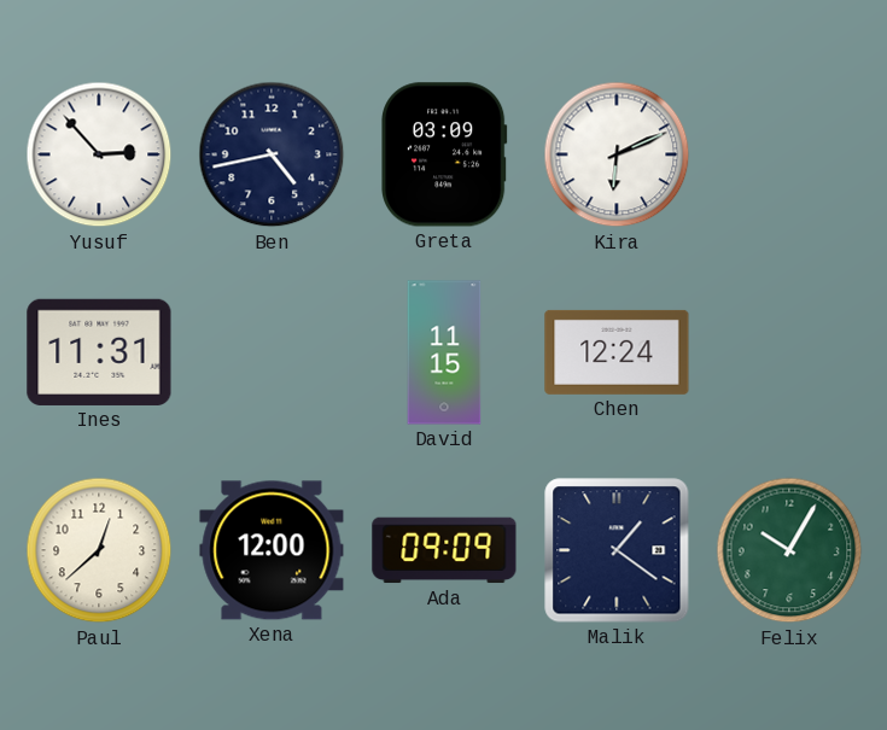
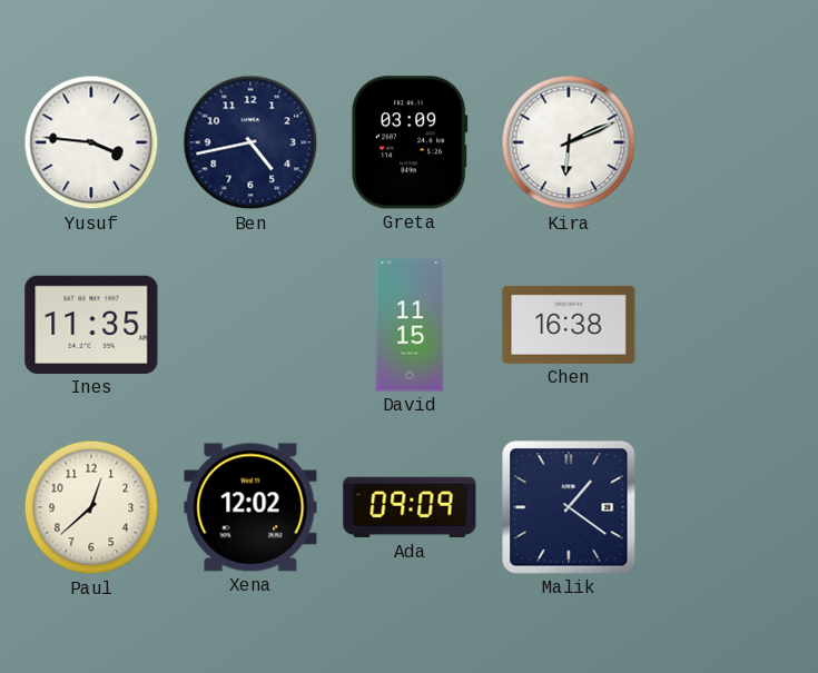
Yusuf: 2:53 -> 3:46 (91, 142)
Ines: 11:31 -> 11:35 (91, 325)
Chen: 12:24 -> 16:38 (569, 325)
Xena: 12:00 -> 12:02 (250, 507)
Felix: 10:05 -> none (789, 550)
